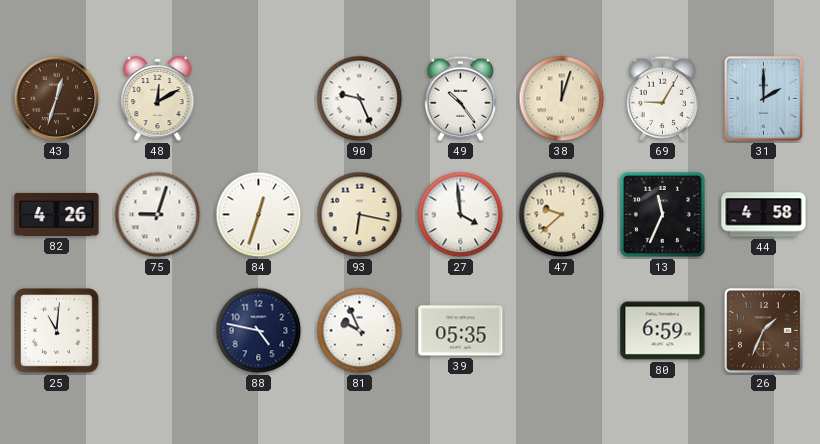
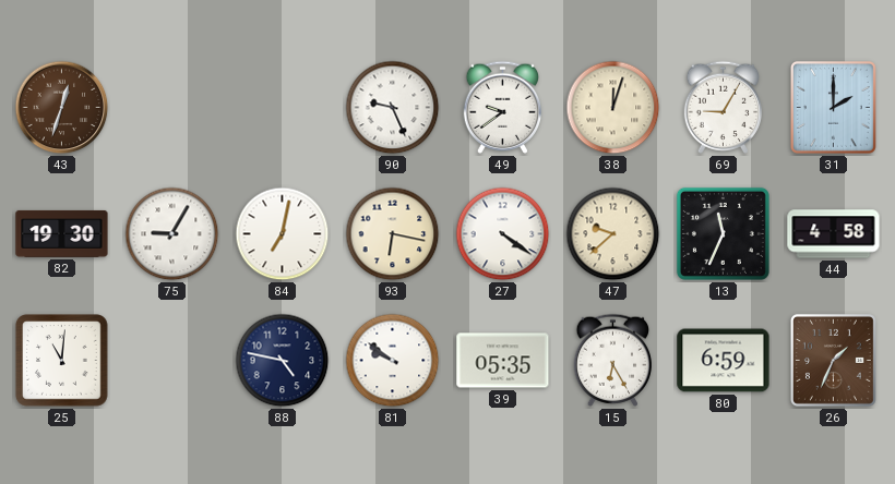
48: 12:10 -> none (158, 99)
49: 10:24 -> 9:39 (503, 107)
82: 4:26 -> 19:30 (62, 233)
75: 9:03 -> 9:05 (172, 234)
84: 12:33 -> 7:02 (283, 234)
27: 3:59 -> 4:21 (503, 234)
81: 9:56 -> 9:51 (393, 361)
15: none -> 6:25 (613, 360)
